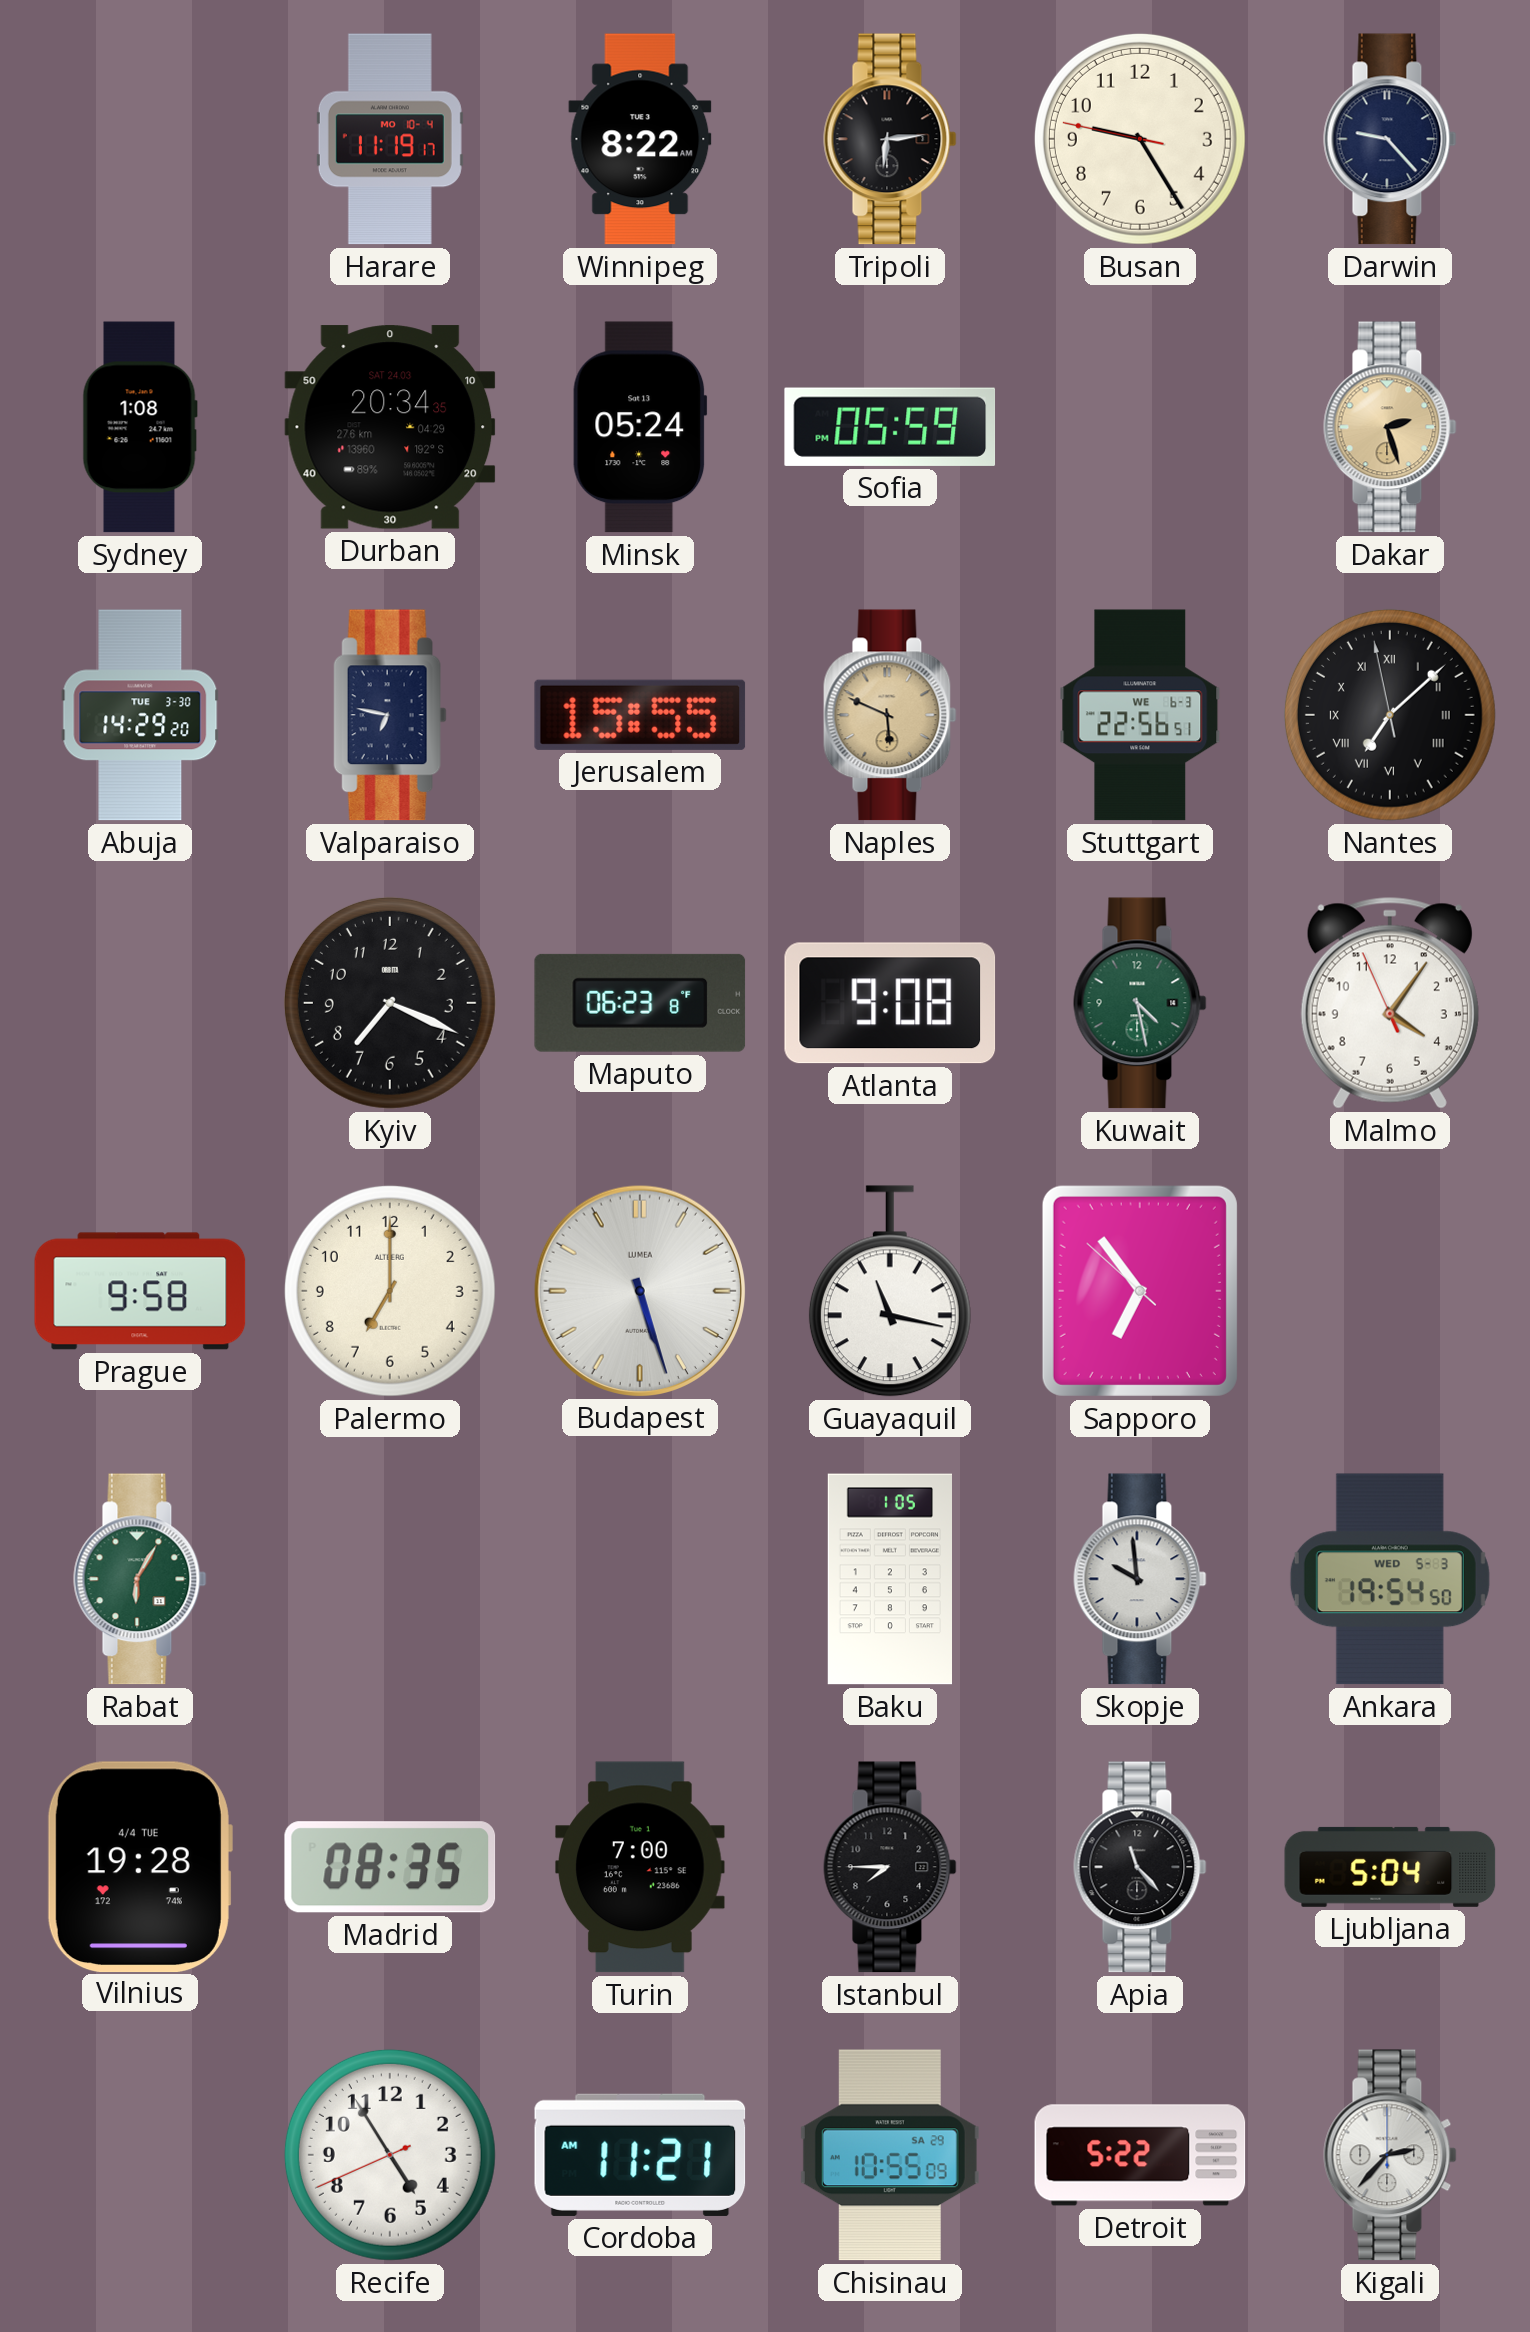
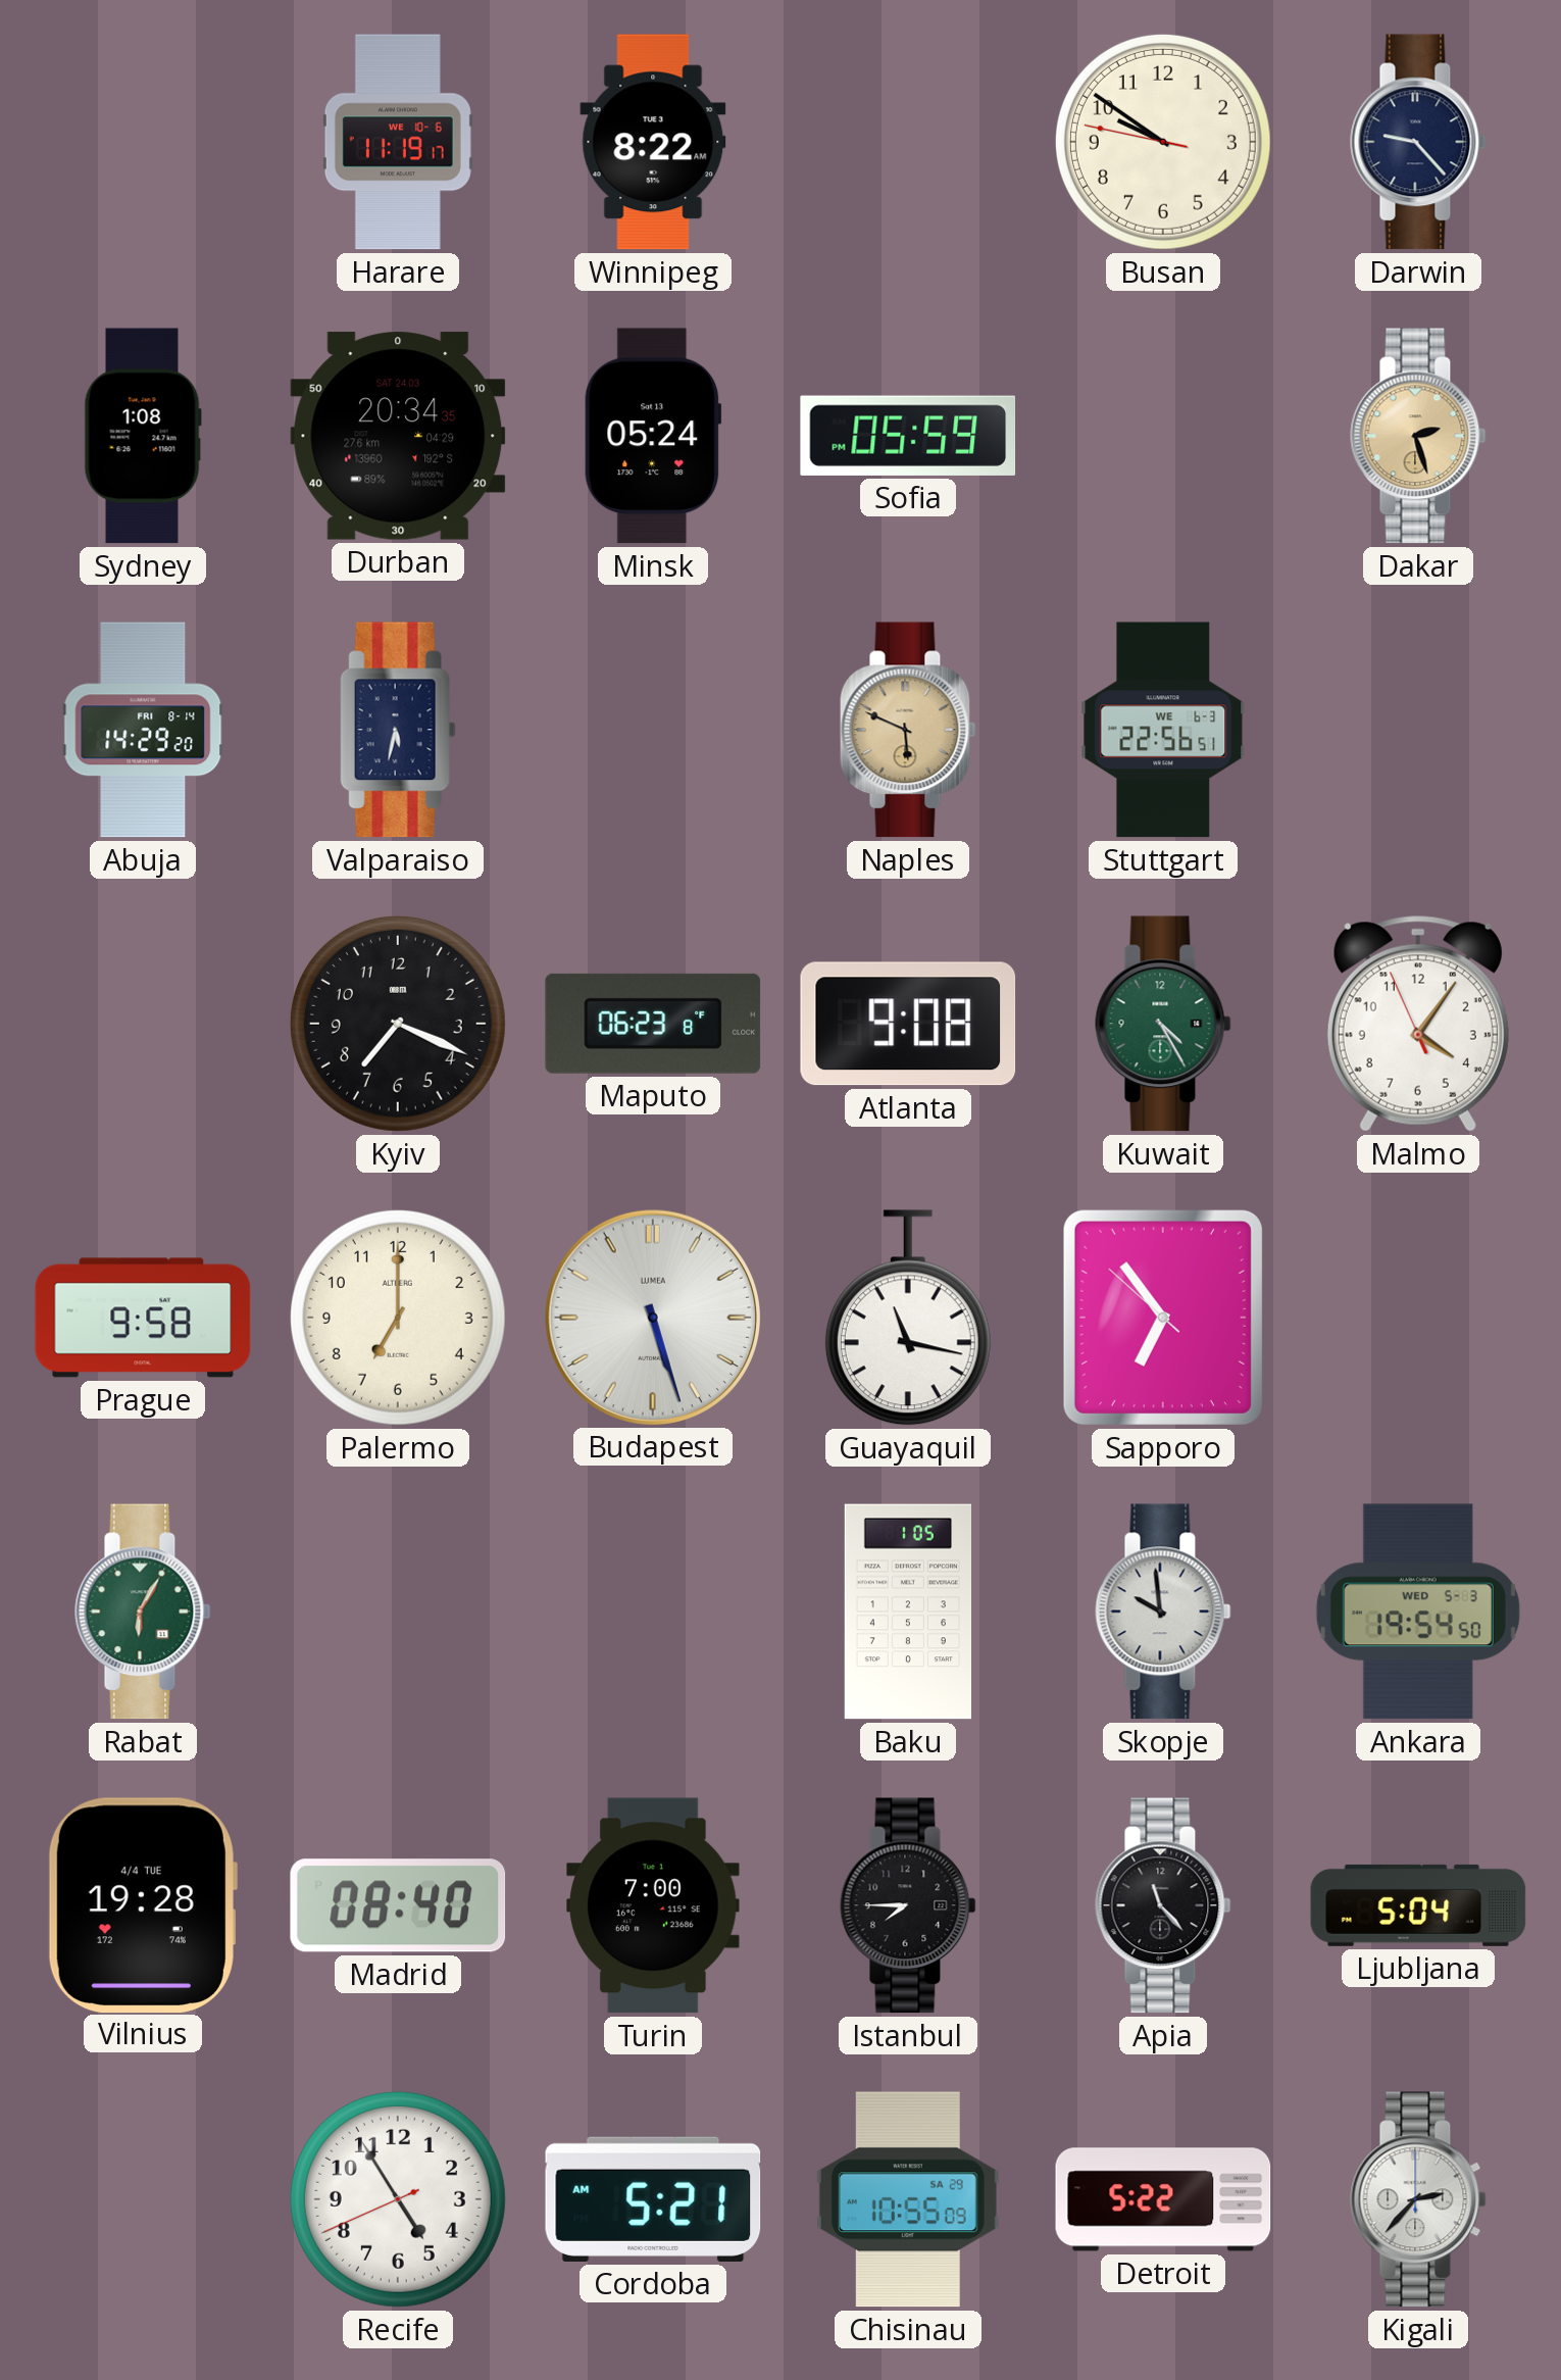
Harare date: MO 10-4 -> WE 10-6 (398, 142)
Tripoli: 6:14 -> none (890, 139)
Busan: 9:24 -> 9:50 (1163, 142)
Abuja date: TUE 3-30 -> FRI 8-14 (143, 730)
Valparaiso: 6:47 -> 5:32 (398, 730)
Jerusalem: 15:55 -> none (640, 715)
Nantes: 7:07 -> none (1390, 715)
Kuwait: 4:28 -> 4:25 (1163, 1024)
Madrid: 08:35 -> 08:40 (398, 1905)
Cordoba: 11:21 -> 5:21 (653, 2199)
